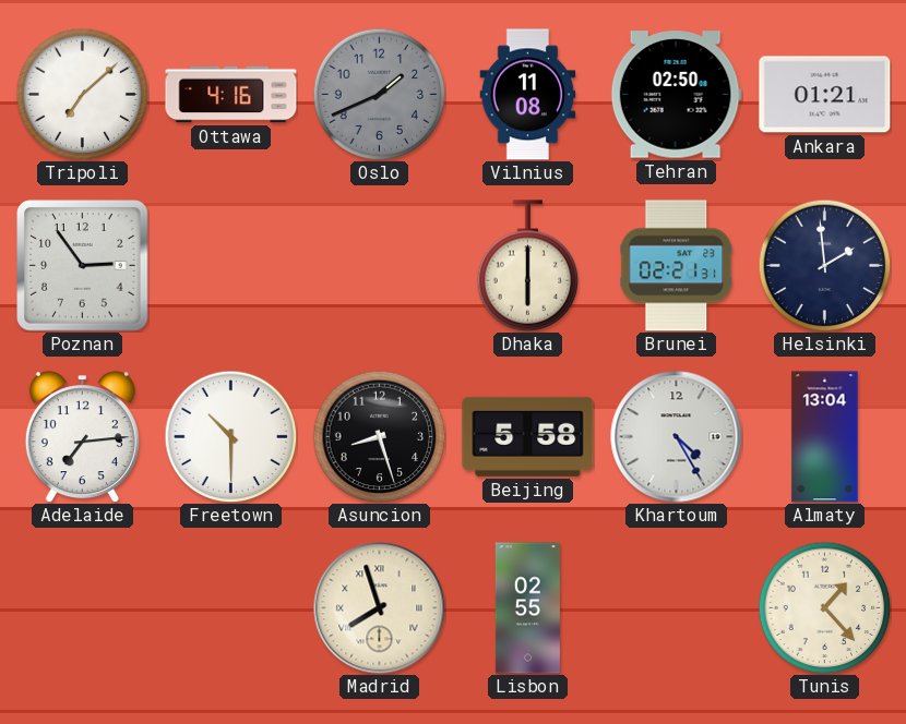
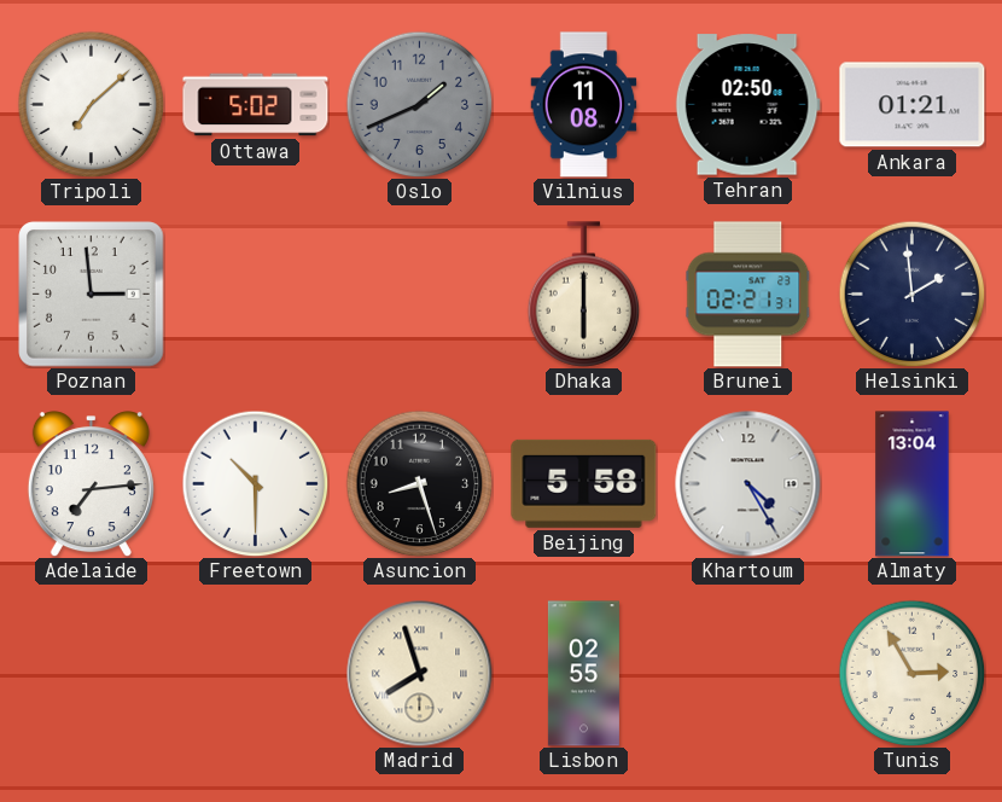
Ottawa: 4:16 -> 5:02 (256, 105)
Poznan: 2:54 -> 2:59 (92, 295)
Tunis: 1:23 -> 2:55 (911, 673)
